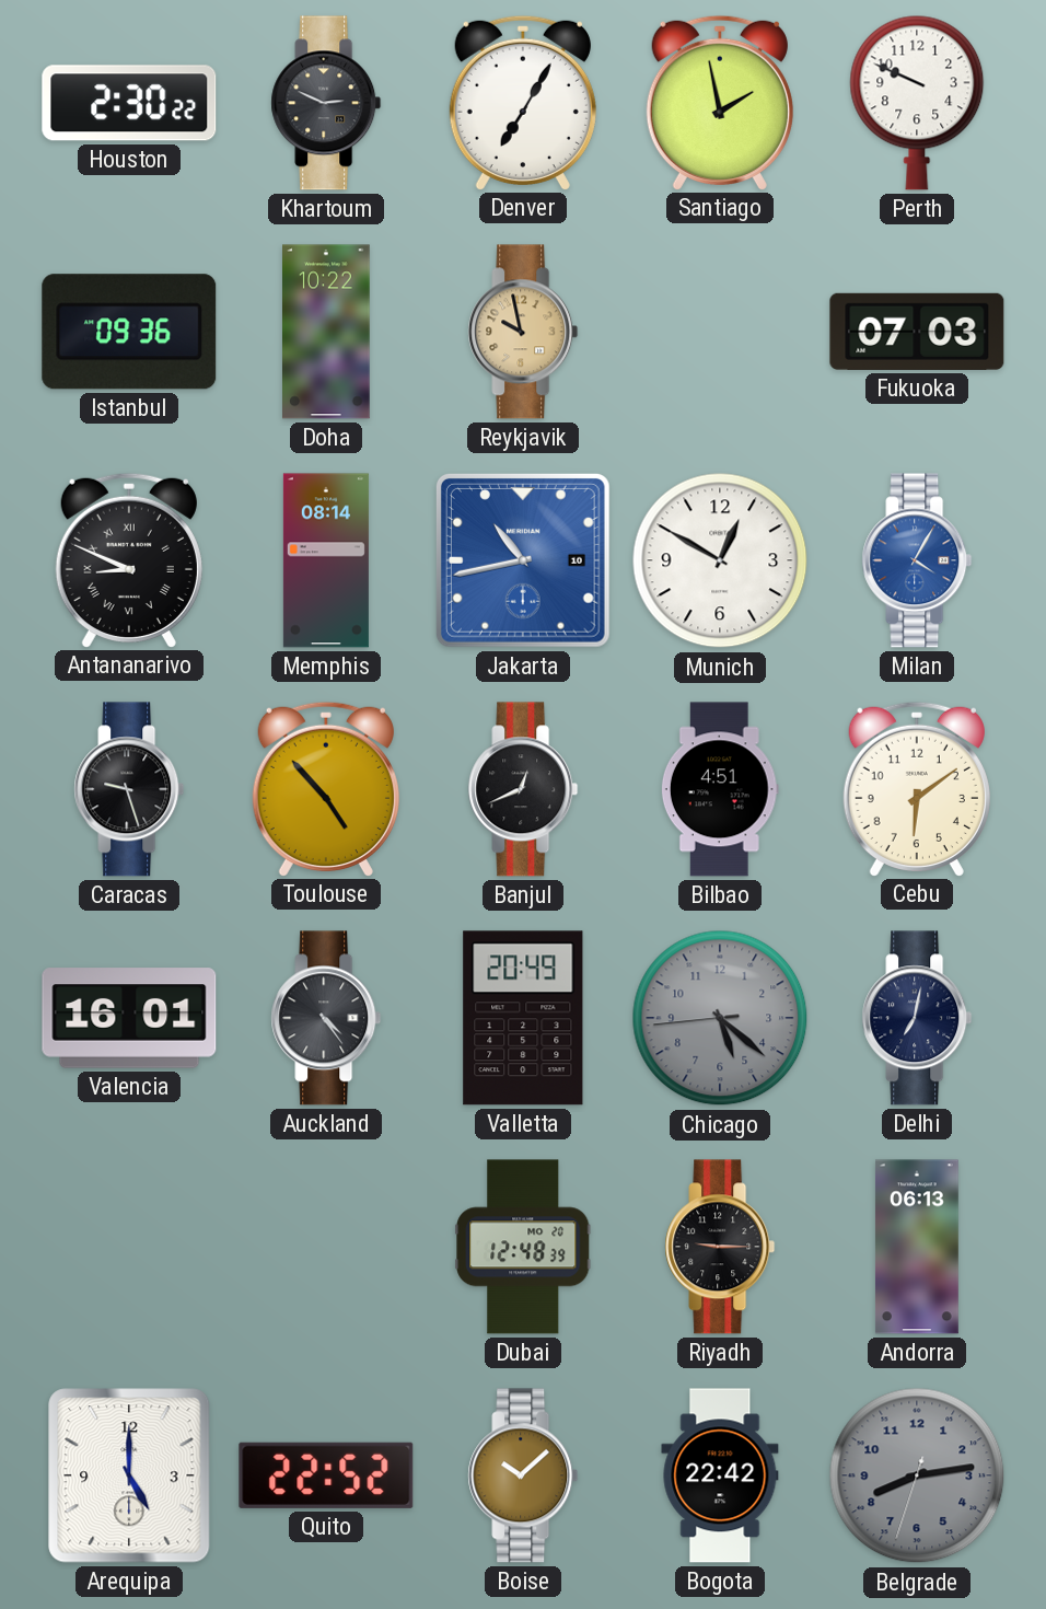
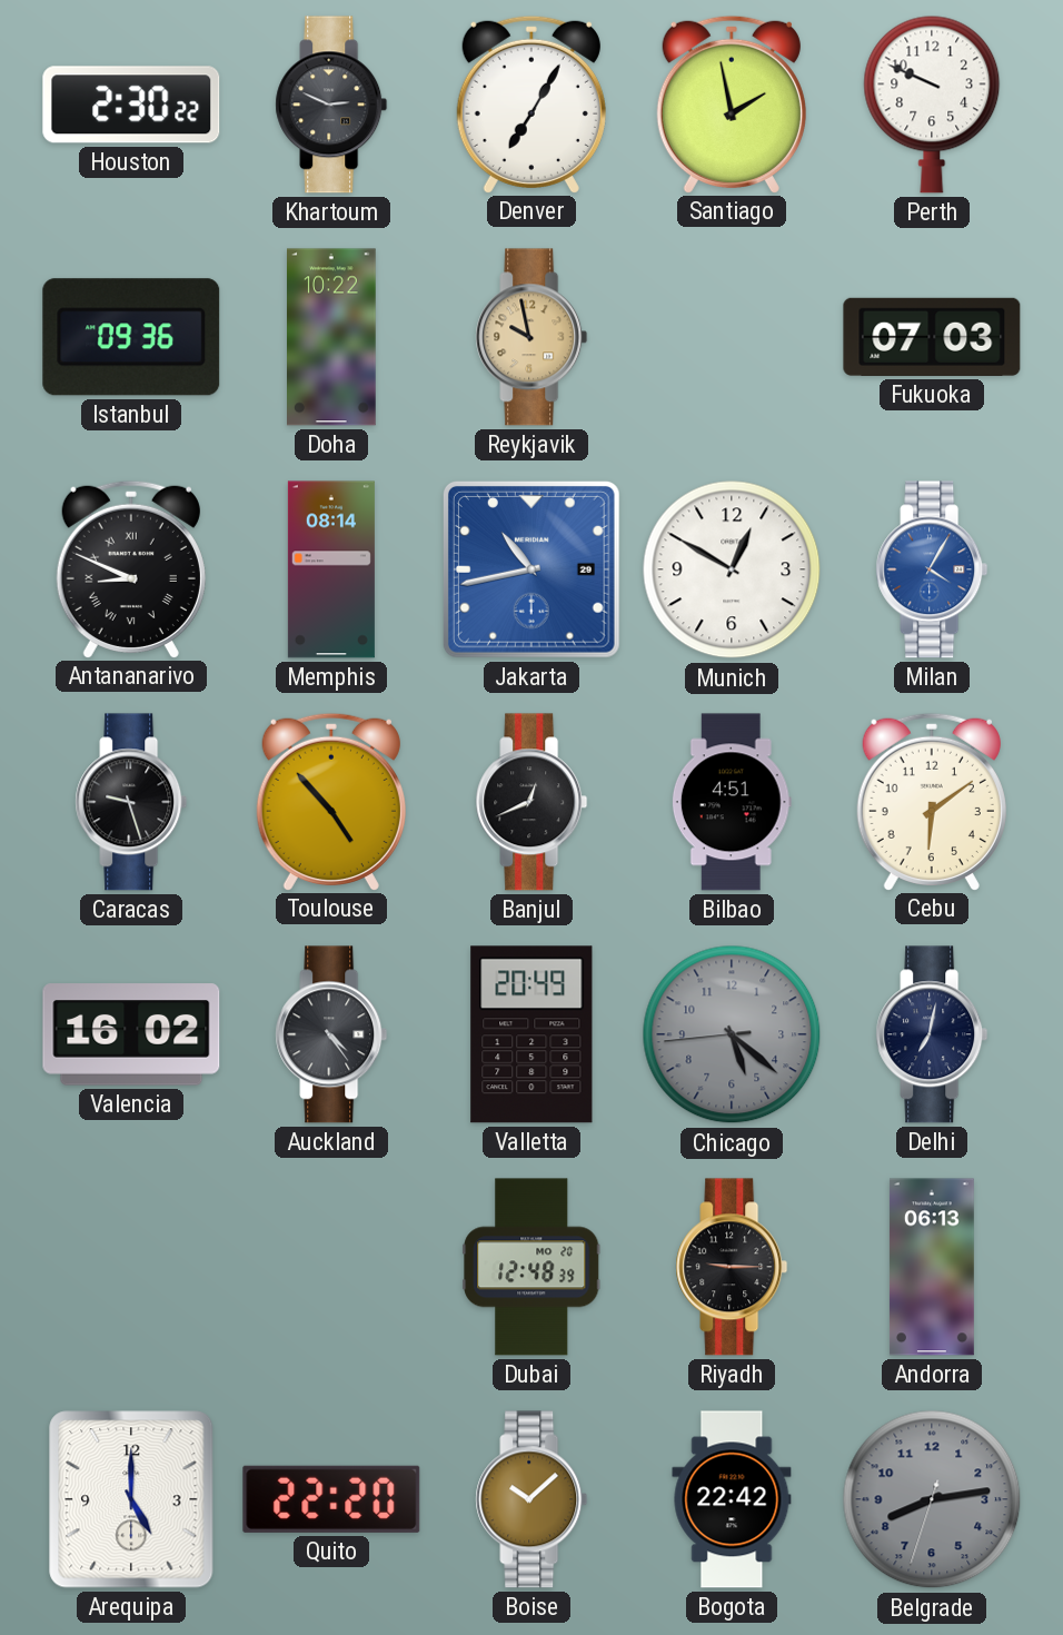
Jakarta date: 10 -> 29 (531, 569)
Valencia: 16:01 -> 16:02 (131, 1034)
Quito: 22:52 -> 22:20 (331, 1499)
